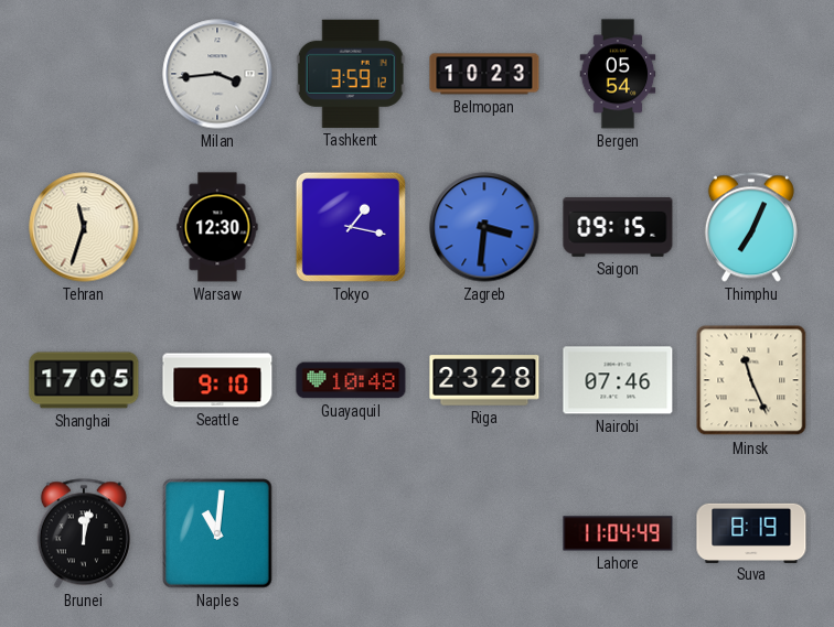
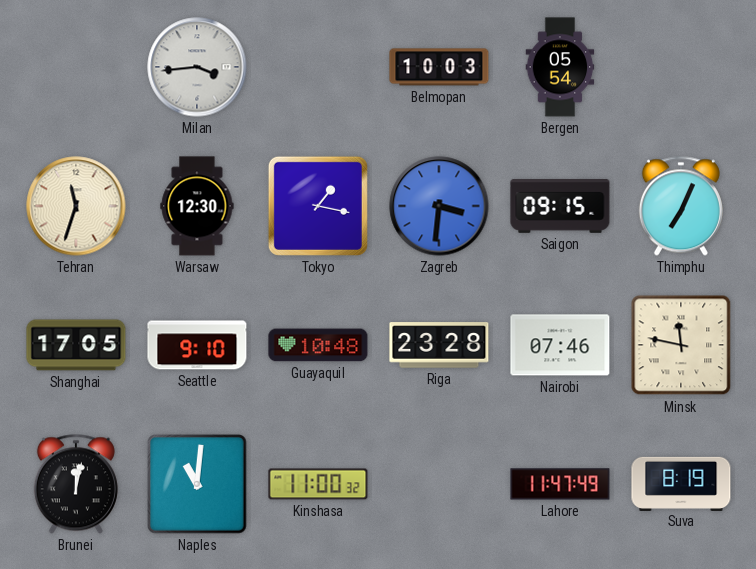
Tashkent: 3:59 -> none (351, 74)
Belmopan: 10:23 -> 10:03 (439, 67)
Minsk: 11:26 -> 11:47 (681, 345)
Kinshasa: none -> 11:00 (318, 484)
Lahore: 11:04 -> 11:47 (560, 484)
